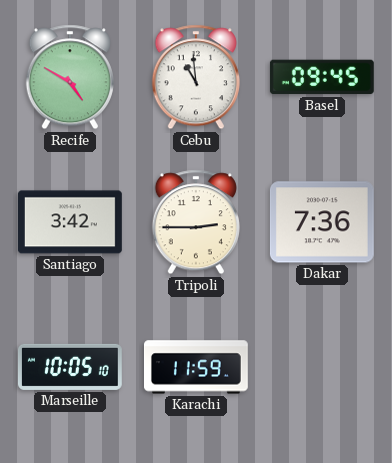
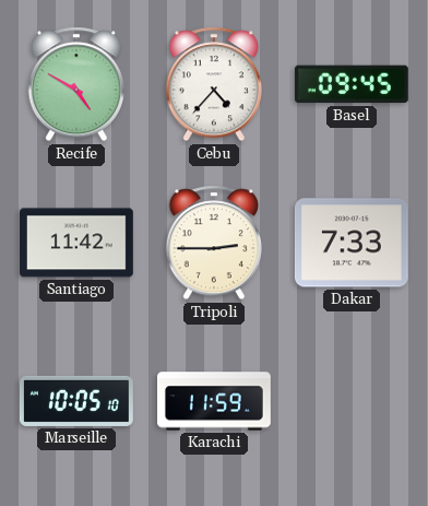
Cebu: 10:59 -> 4:37 (214, 84)
Santiago: 3:42 -> 11:42 (76, 243)
Dakar: 7:36 -> 7:33 (352, 243)
